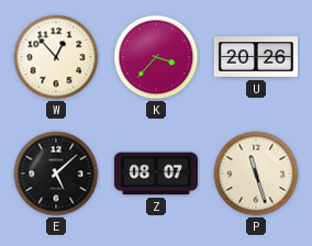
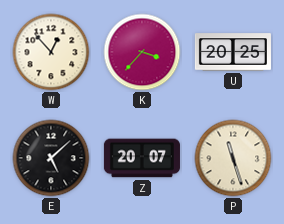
U: 20:26 -> 20:25 (233, 52)
Z: 08:07 -> 20:07 (142, 158)
